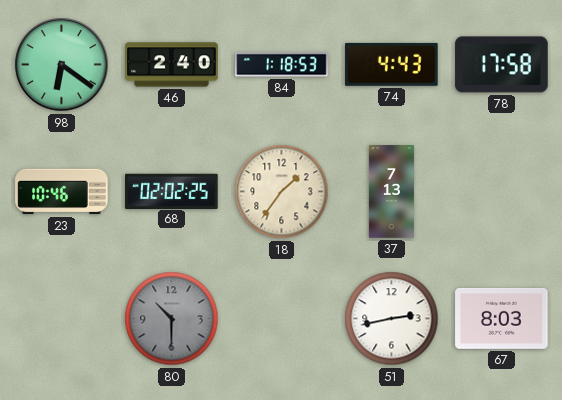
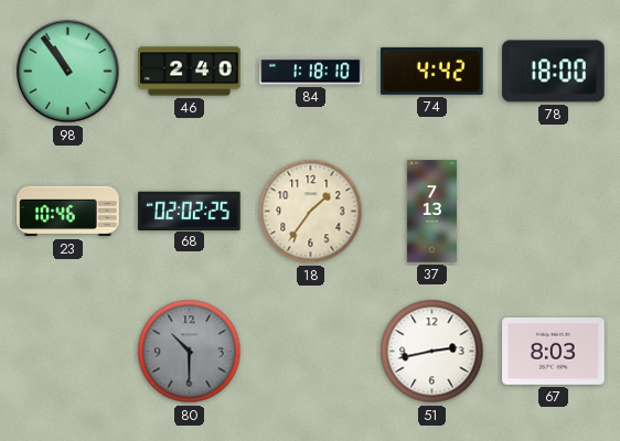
98: 6:21 -> 10:54 (68, 72)
84: 1:18:53 -> 1:18:10 (311, 72)
74: 4:43 -> 4:42 (432, 71)
78: 17:58 -> 18:00 (554, 72)
